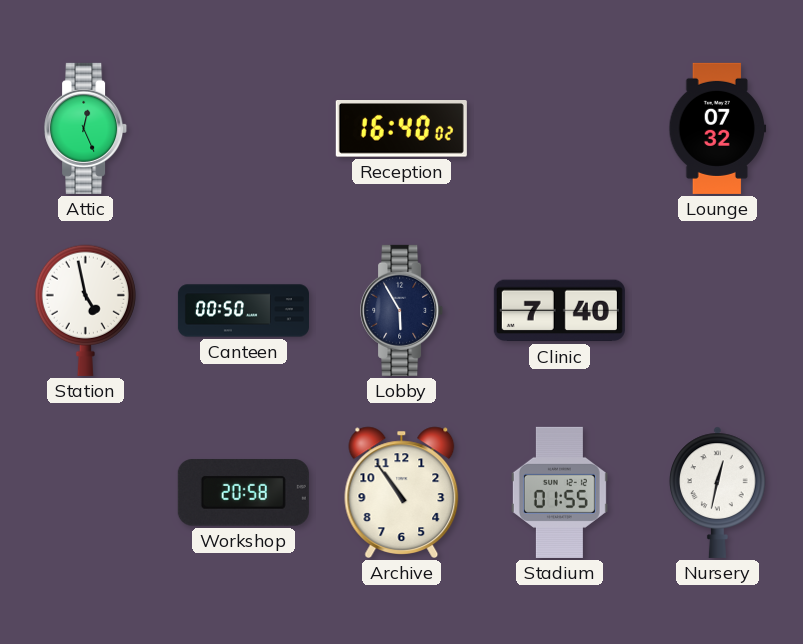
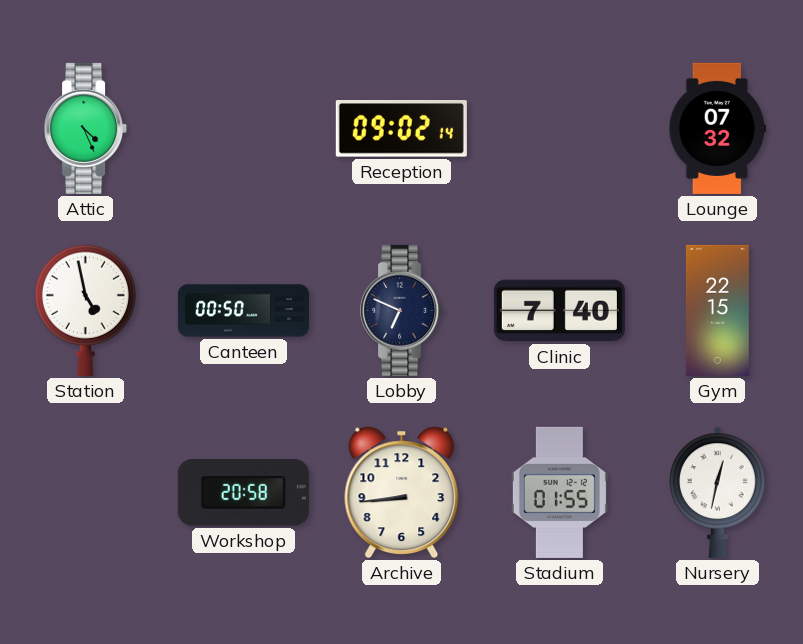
Attic: 12:26 -> 4:26 (86, 128)
Reception: 16:40 -> 09:02 (401, 129)
Lobby: 5:55 -> 6:49 (402, 310)
Gym: none -> 22:15 (717, 310)
Archive: 10:54 -> 8:44 (402, 492)
